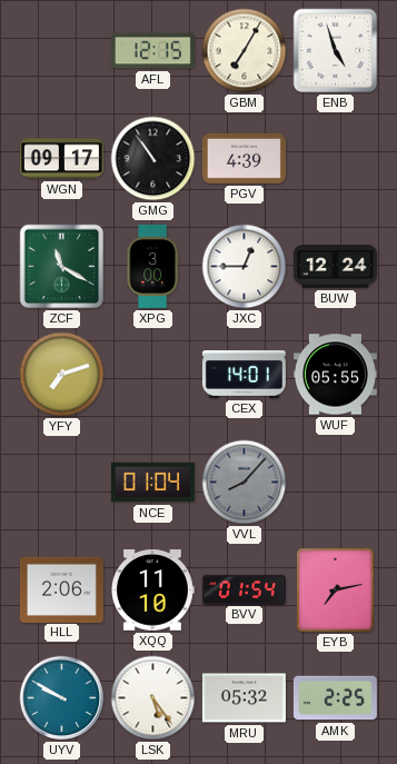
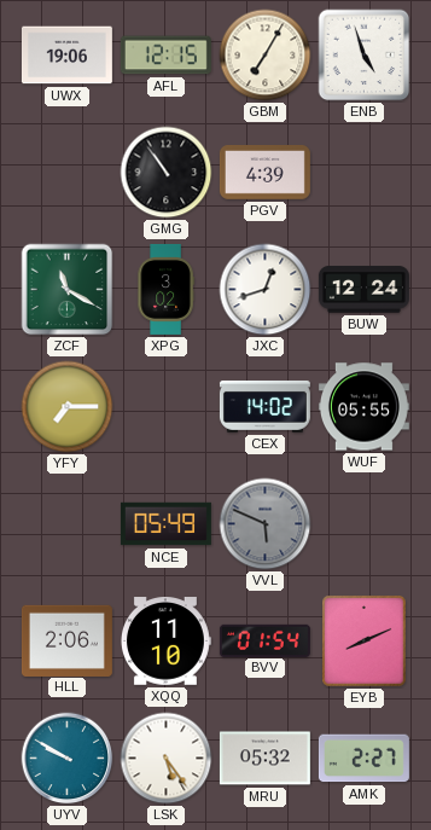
UWX: none -> 19:06 (66, 56)
WGN: 09:17 -> none (61, 159)
XPG: 3:00 -> 3:02 (165, 289)
JXC: 12:45 -> 12:42 (266, 290)
YFY: 7:12 -> 7:15 (68, 407)
CEX: 14:01 -> 14:02 (264, 406)
NCE: 01:04 -> 05:49 (165, 524)
VVL: 8:07 -> 5:49 (266, 524)
EYB: 7:13 -> 8:11 (365, 642)
AMK: 2:25 -> 2:27 (363, 759)
